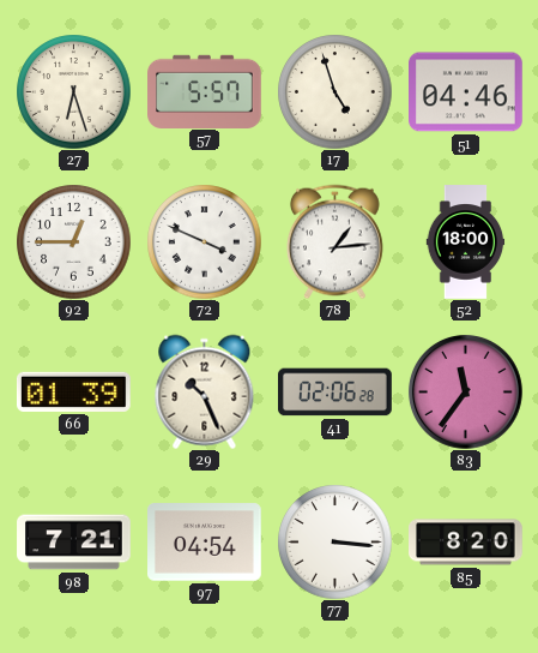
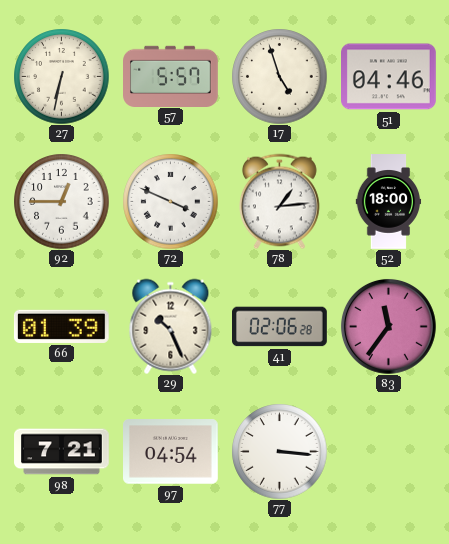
27: 6:27 -> 6:32 (61, 76)
85: 8:20 -> none (466, 543)
